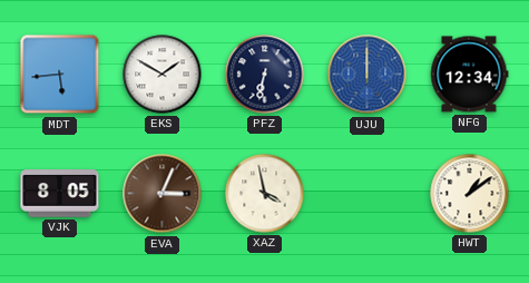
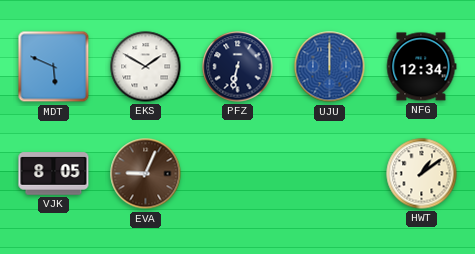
MDT: 5:44 -> 5:49 (54, 67)
EVA: 3:04 -> 9:04 (146, 174)
XAZ: 3:58 -> none (265, 194)
